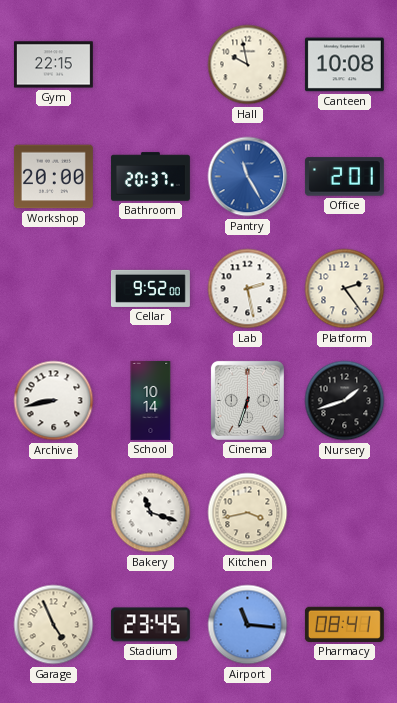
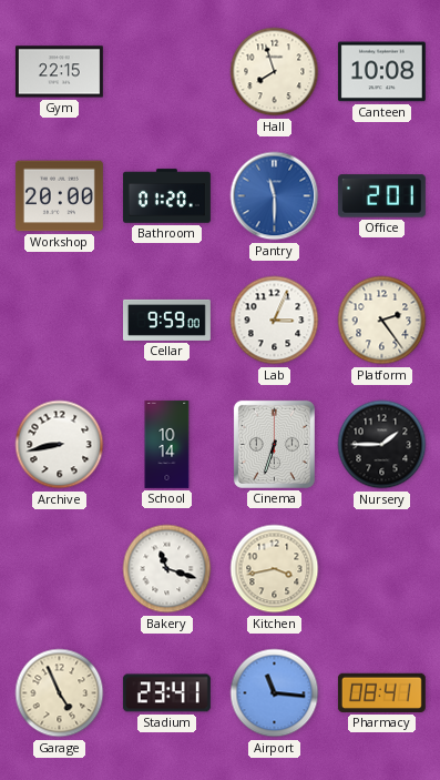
Hall: 9:58 -> 7:57 (275, 72)
Bathroom: 20:37 -> 01:20 (166, 196)
Pantry: 11:25 -> 11:30 (275, 196)
Cellar: 9:52 -> 9:59 (166, 320)
Lab: 2:28 -> 3:04 (275, 321)
Nursery: 1:42 -> 1:45 (382, 445)
Stadium: 23:45 -> 23:41 (166, 693)
